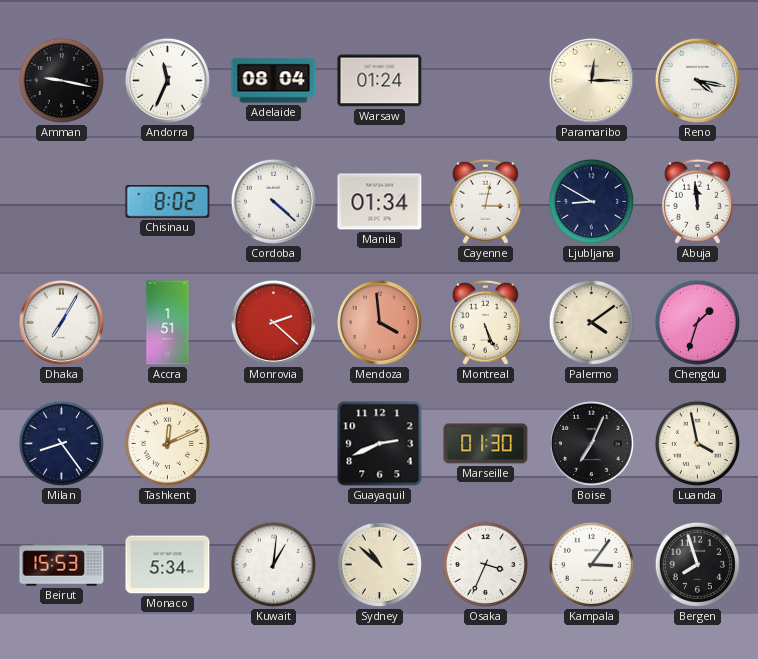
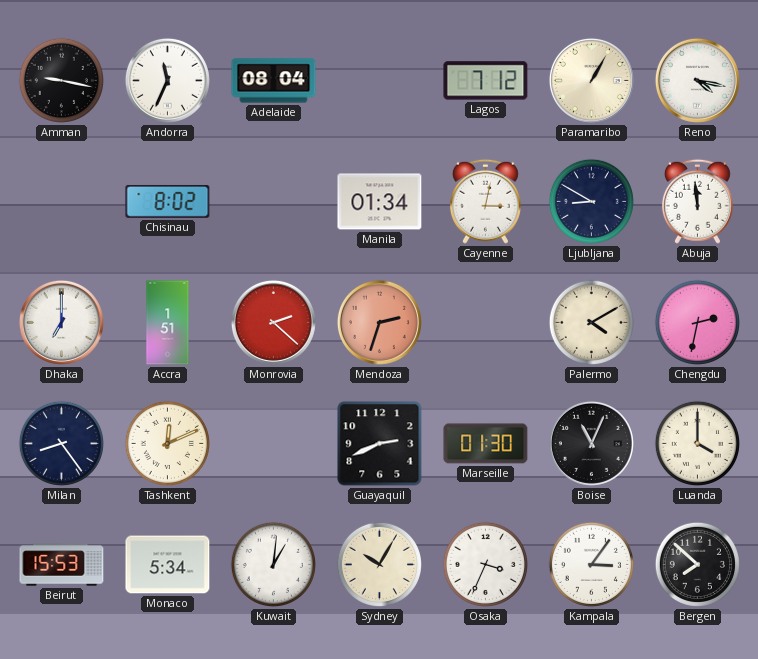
Warsaw: 01:24 -> none (380, 81)
Lagos: none -> 7:12 (486, 81)
Paramaribo: 12:15 -> 1:05 (591, 80)
Cordoba: 4:22 -> none (273, 201)
Dhaka: 7:05 -> 7:00 (61, 322)
Mendoza: 3:59 -> 2:33 (379, 322)
Montreal: 5:26 -> none (485, 322)
Palermo: 4:09 -> 4:10 (591, 322)
Chengdu: 1:33 -> 2:32 (697, 322)
Boise: 7:04 -> 11:04 (591, 443)
Luanda: 3:58 -> 4:00 (697, 443)
Sydney: 10:52 -> 10:05 (379, 564)
Bergen: 7:57 -> 7:52 (697, 564)
